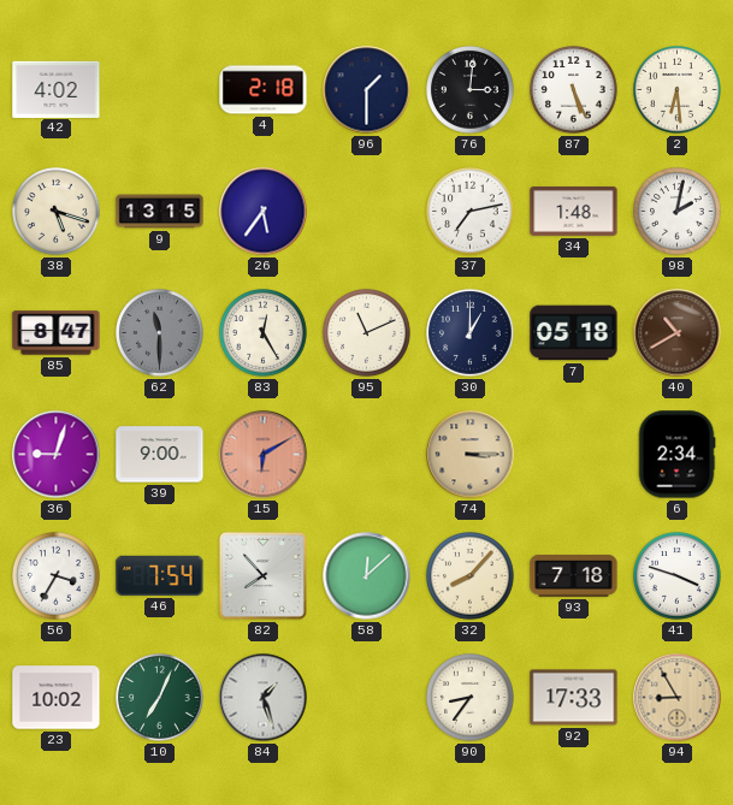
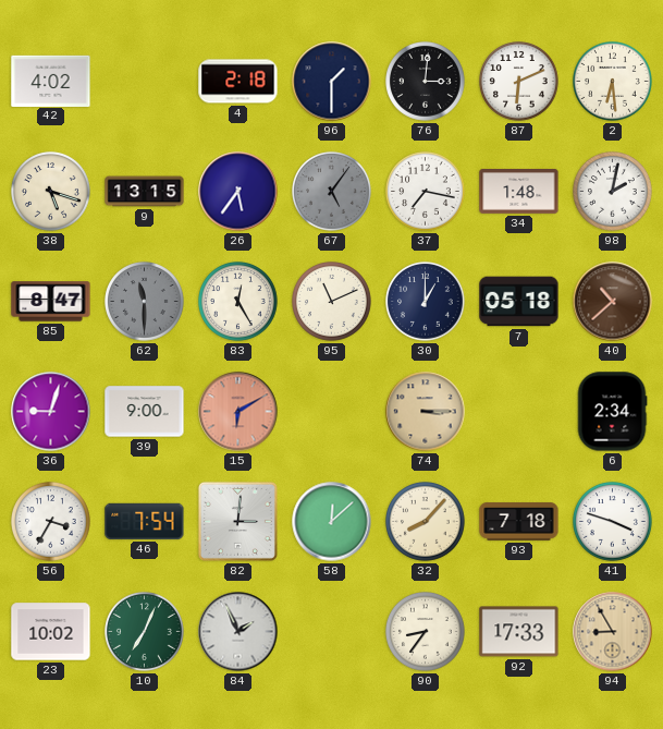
87: 5:26 -> 6:11 (519, 82)
67: none -> 5:06 (332, 192)
37: 7:13 -> 7:17 (426, 192)
40: 10:40 -> 10:38 (613, 302)
82: 7:53 -> 3:01 (237, 521)
84: 1:27 -> 1:56 (238, 632)
